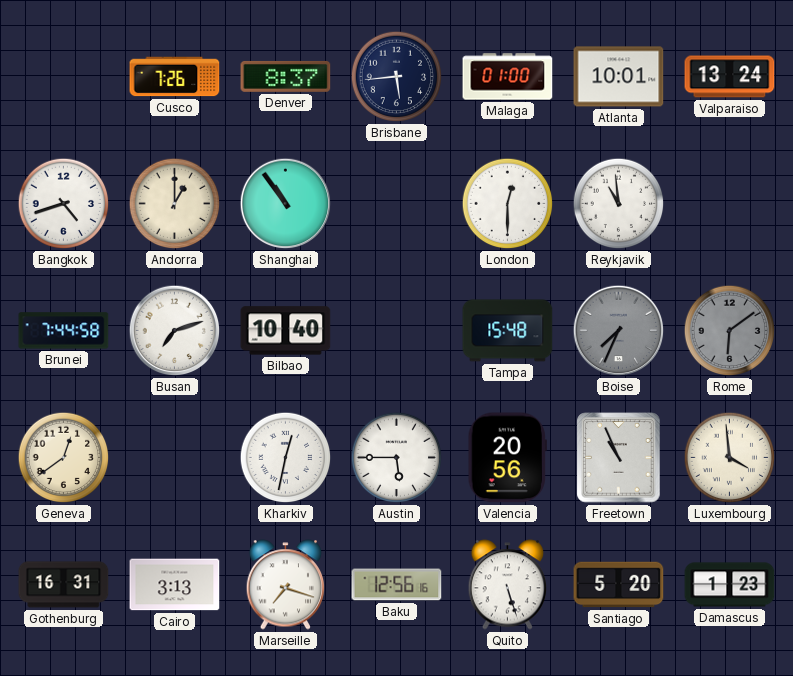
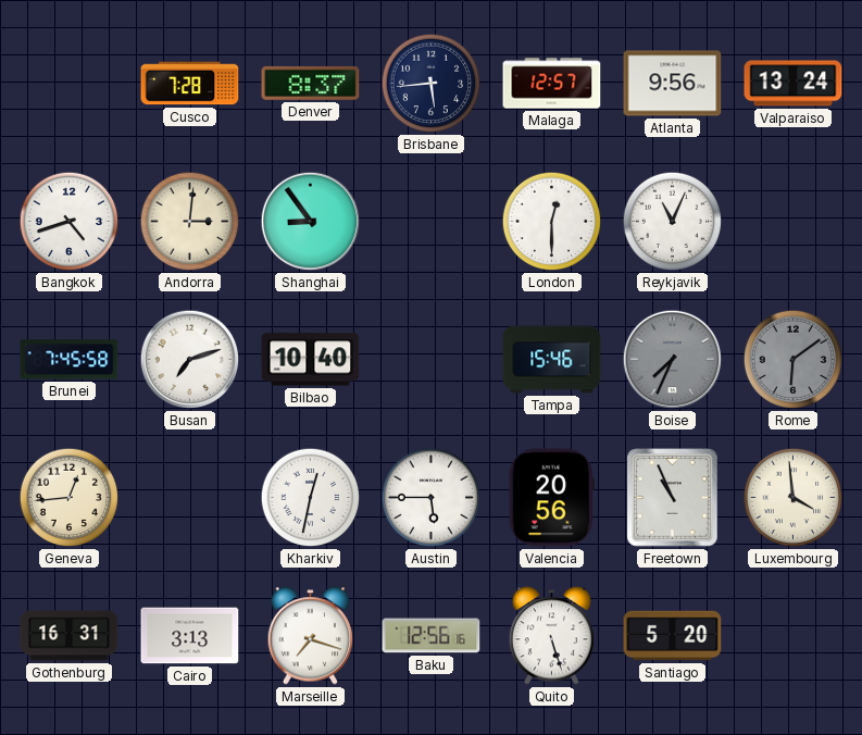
Cusco: 7:26 -> 7:28 (190, 84)
Malaga: 01:00 -> 12:57 (552, 84)
Atlanta: 10:01 -> 9:56 (673, 84)
Andorra: 1:00 -> 3:01 (190, 222)
Shanghai: 10:54 -> 8:54 (311, 222)
Reykjavik: 10:59 -> 11:04 (673, 222)
Brunei: 7:44 -> 7:45 (70, 360)
Tampa: 15:48 -> 15:46 (552, 360)
Geneva: 12:39 -> 12:44 (70, 498)
Damascus: 1:23 -> none (730, 585)
